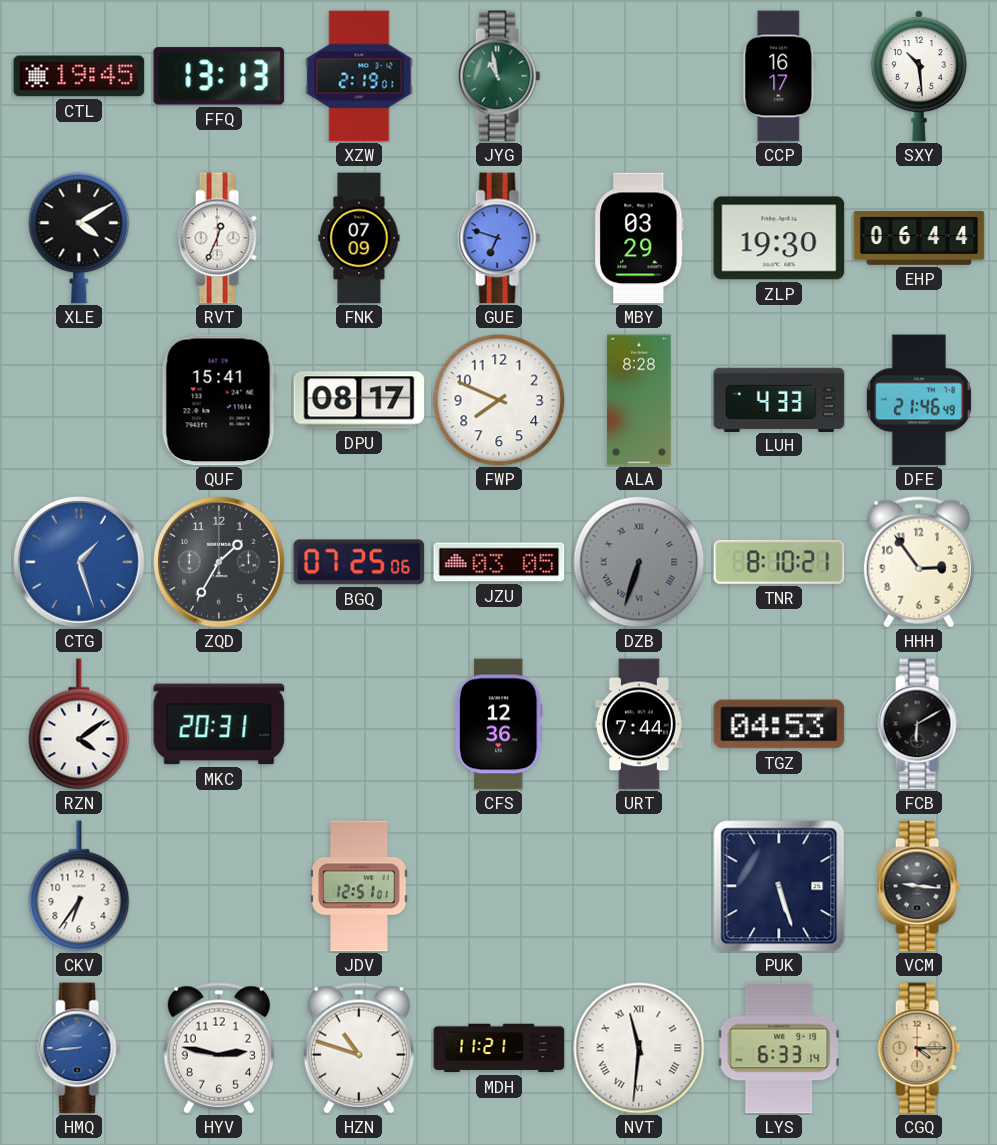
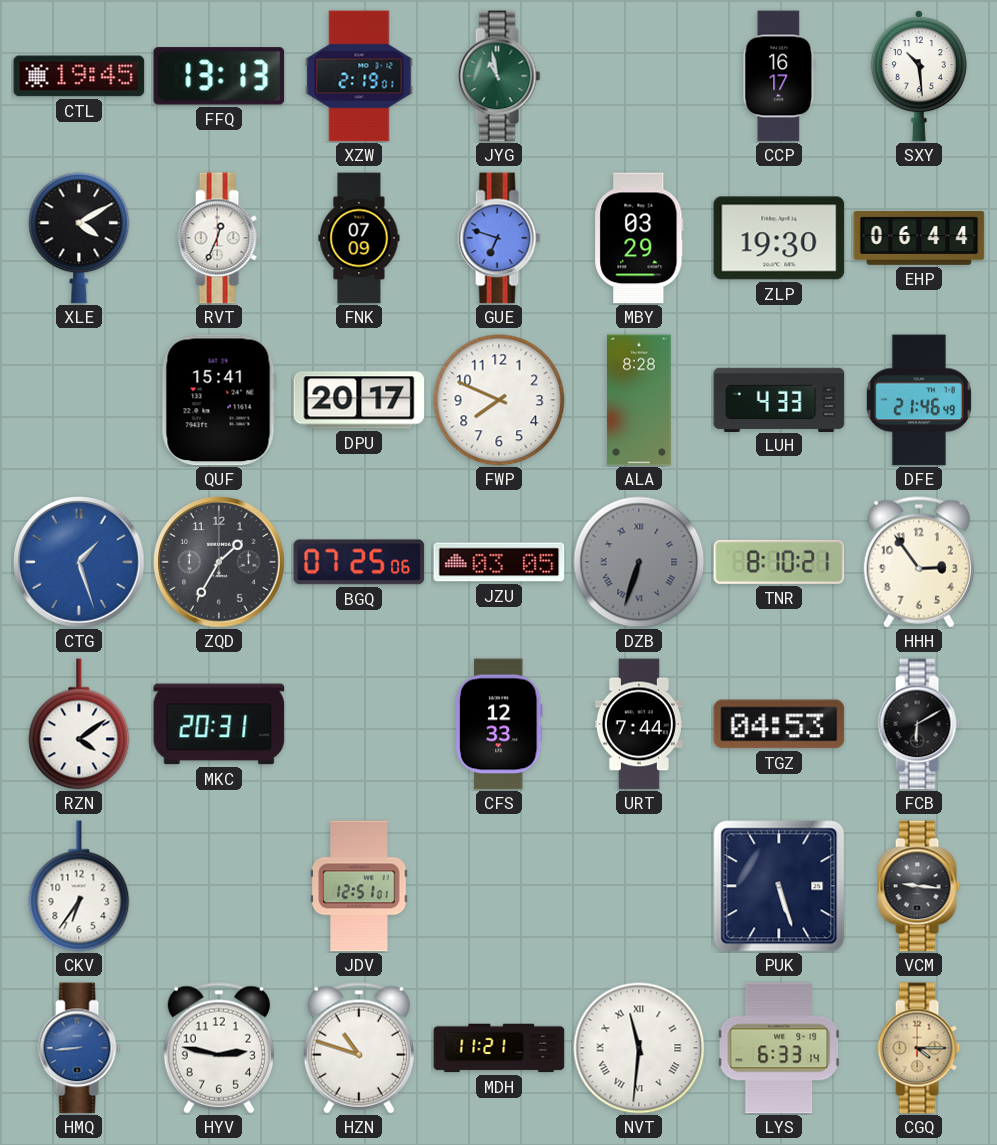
DPU: 08:17 -> 20:17 (359, 400)
CFS: 12:36 -> 12:33 (499, 724)
